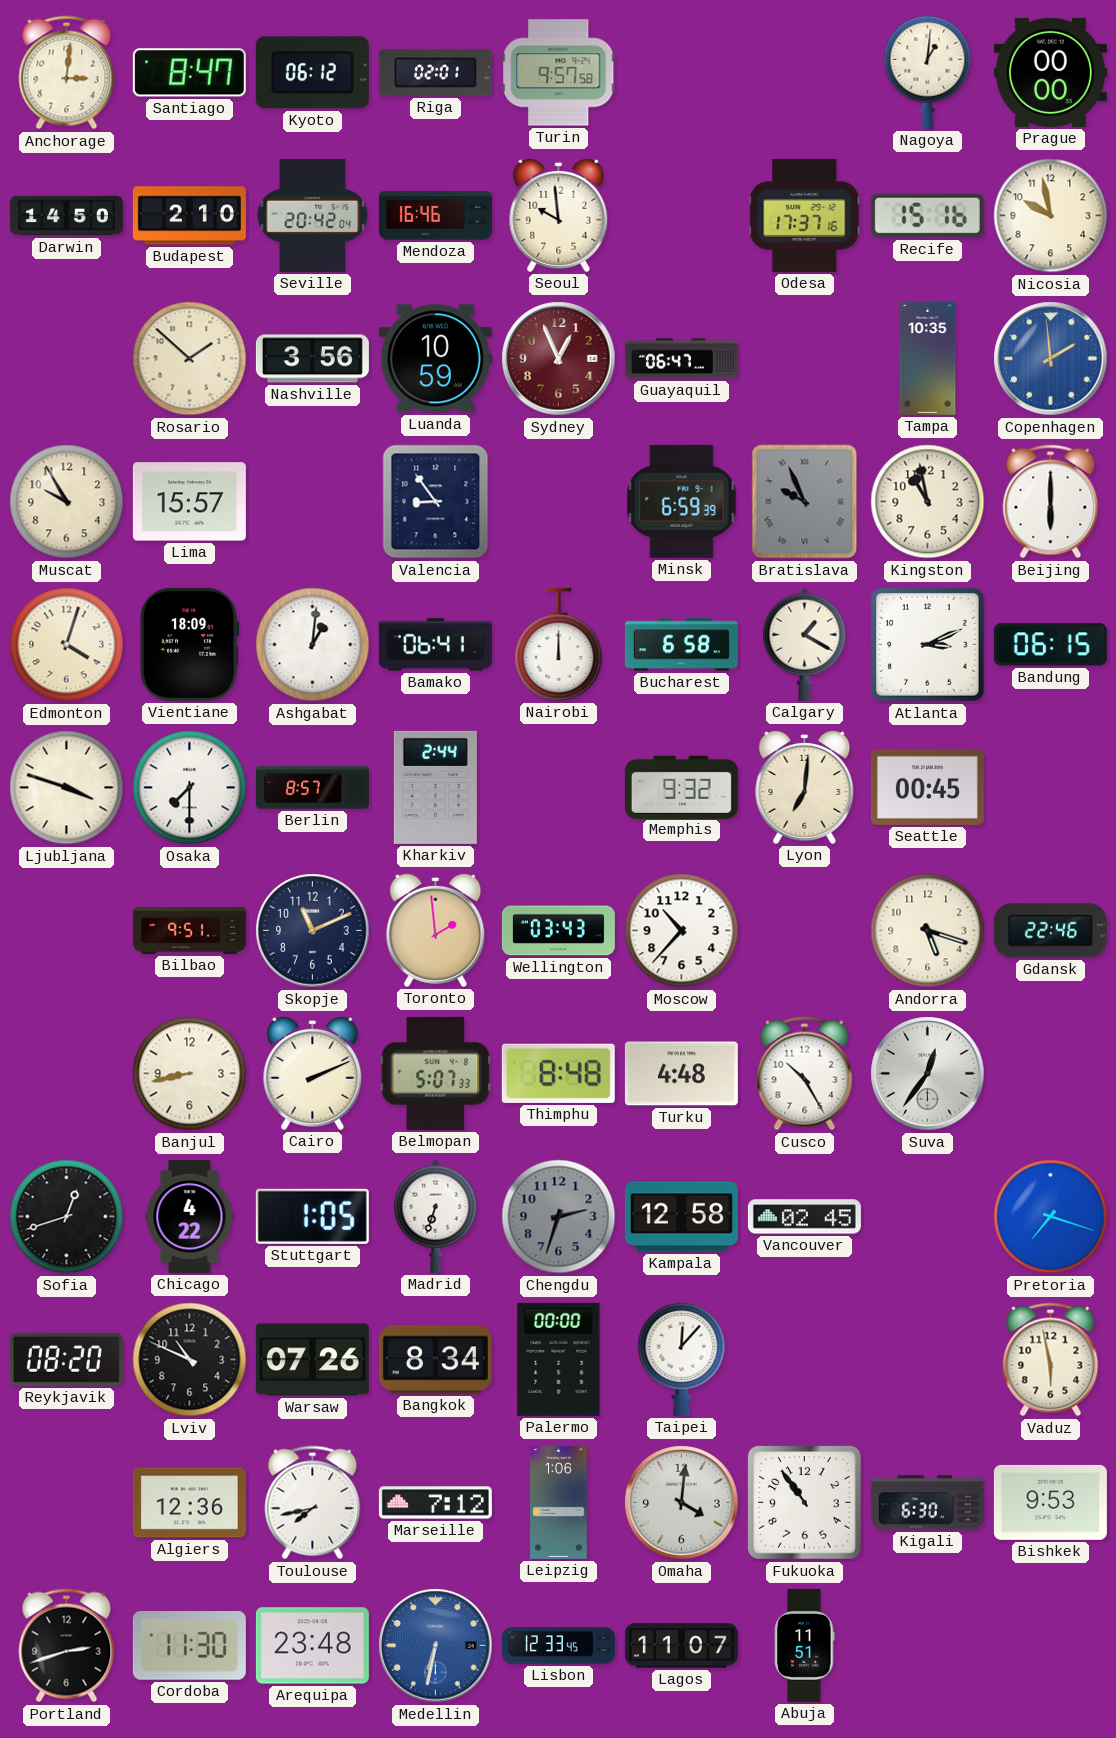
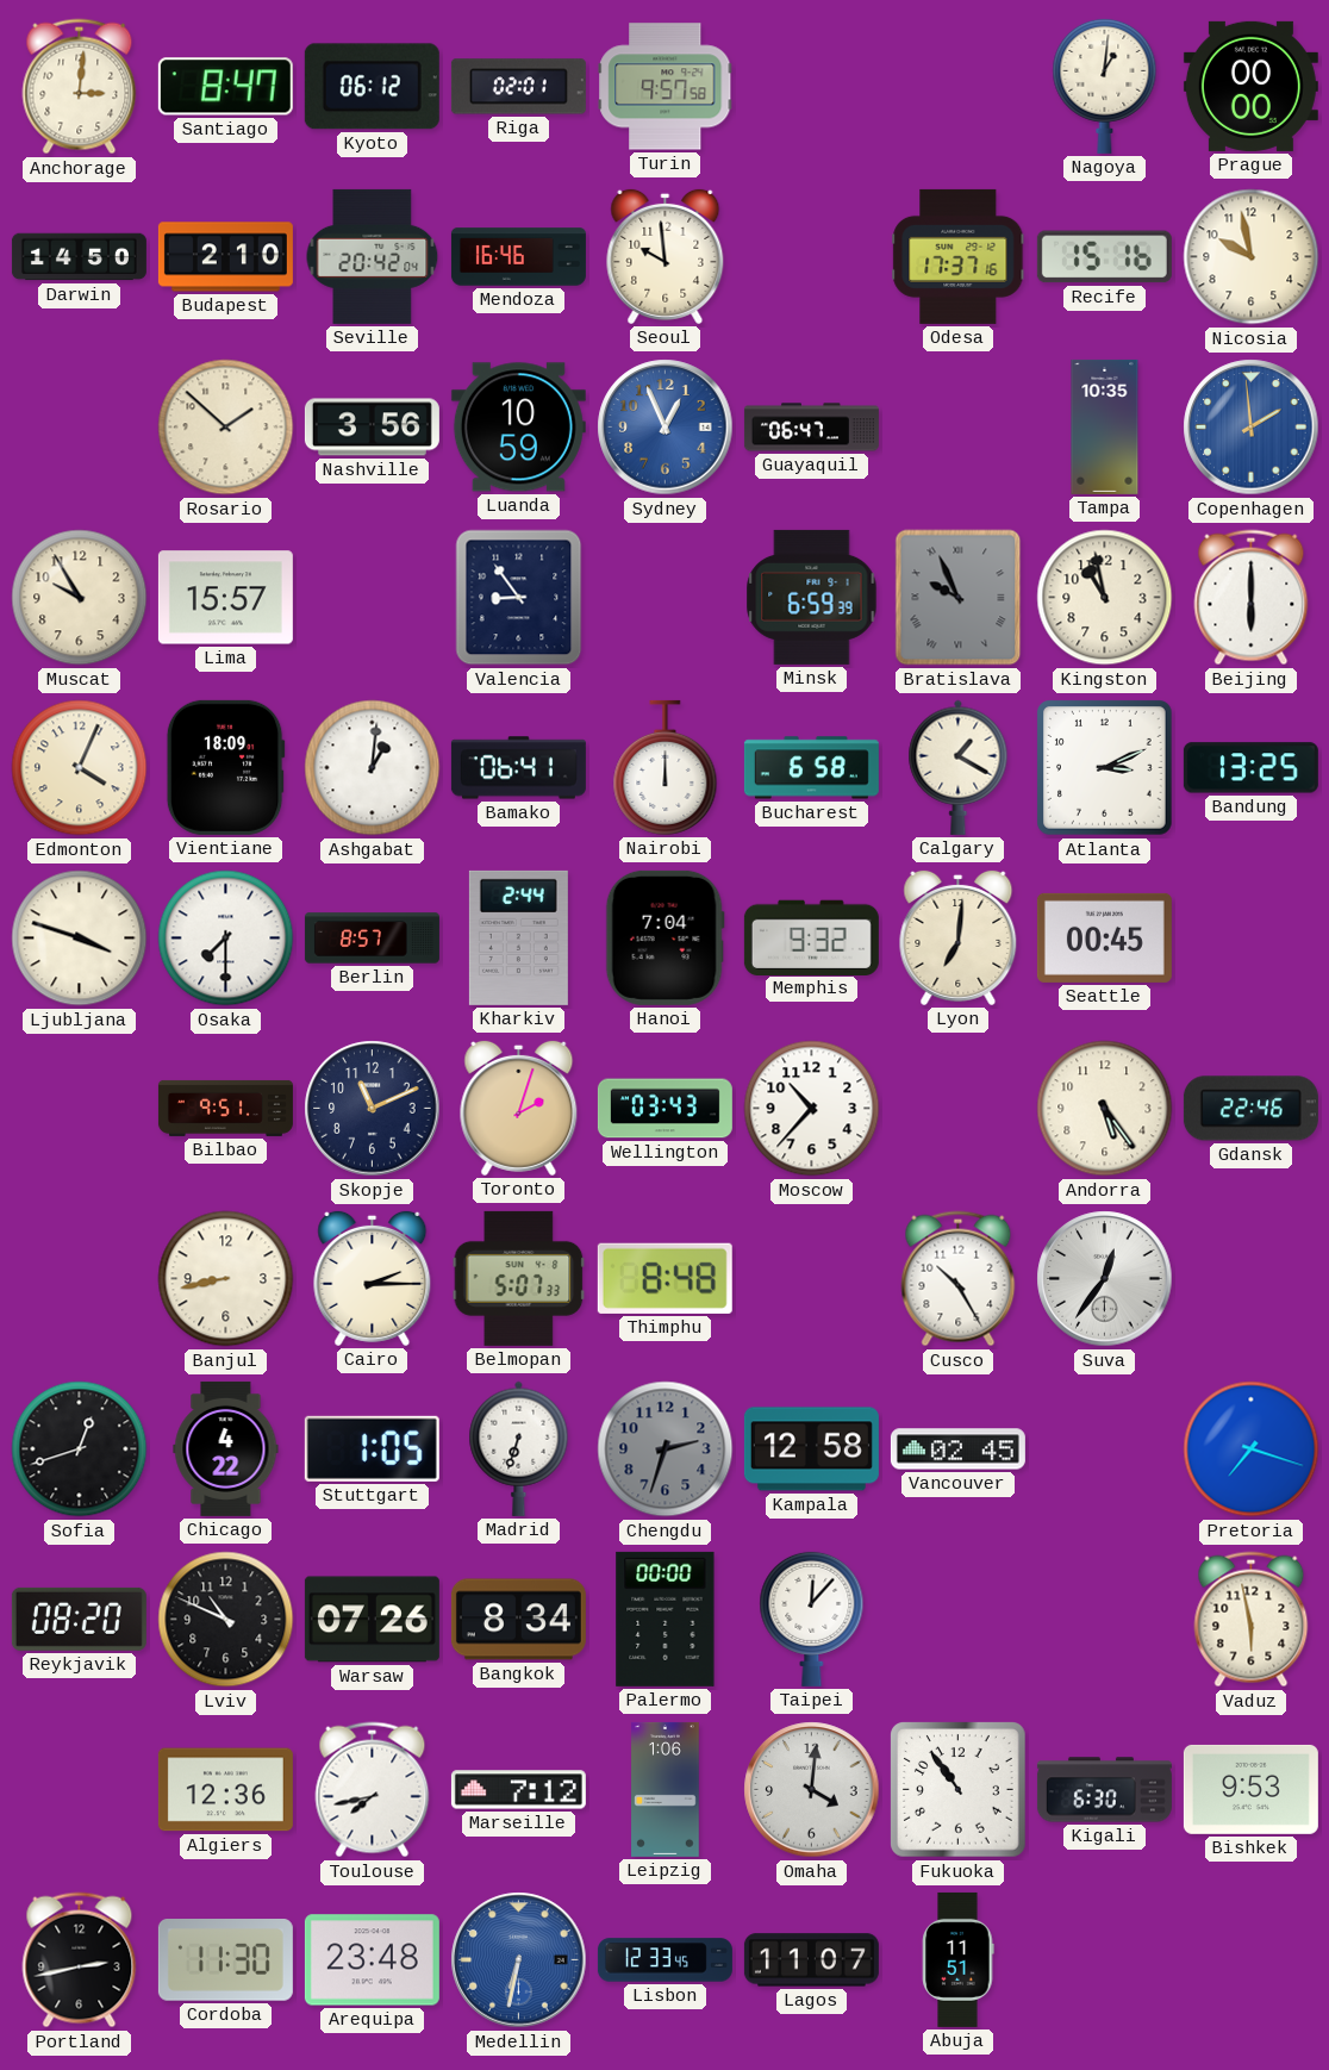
Sydney dial: burgundy -> blue (666, 428)
Edmonton: 4:03 -> 4:04 (80, 768)
Bandung: 06:15 -> 13:25 (1250, 768)
Hanoi: none -> 7:04 (664, 937)
Toronto: 1:59 -> 2:03 (519, 1108)
Andorra: 5:18 -> 5:24 (1105, 1109)
Cairo: 2:11 -> 2:15 (373, 1278)
Turku: 4:48 -> none (681, 1074)
Portland: 2:42 -> 2:43 (80, 1960)
